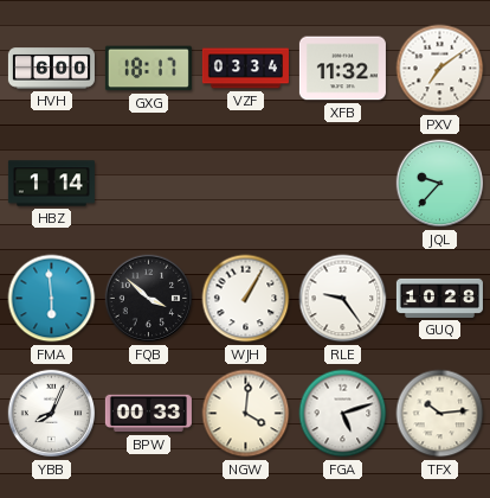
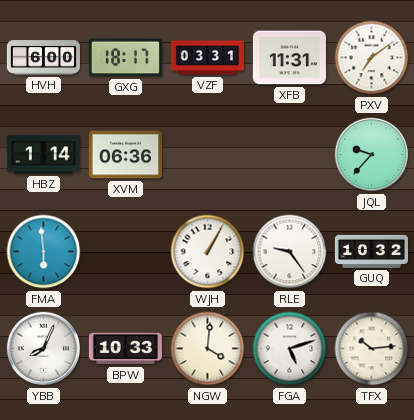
VZF: 03:34 -> 03:31 (207, 58)
XFB: 11:32 -> 11:31 (289, 58)
XVM: none -> 06:36 (125, 155)
FQB: 3:52 -> none (149, 299)
GUQ: 10:28 -> 10:32 (371, 251)
BPW: 00:33 -> 10:33 (125, 349)
